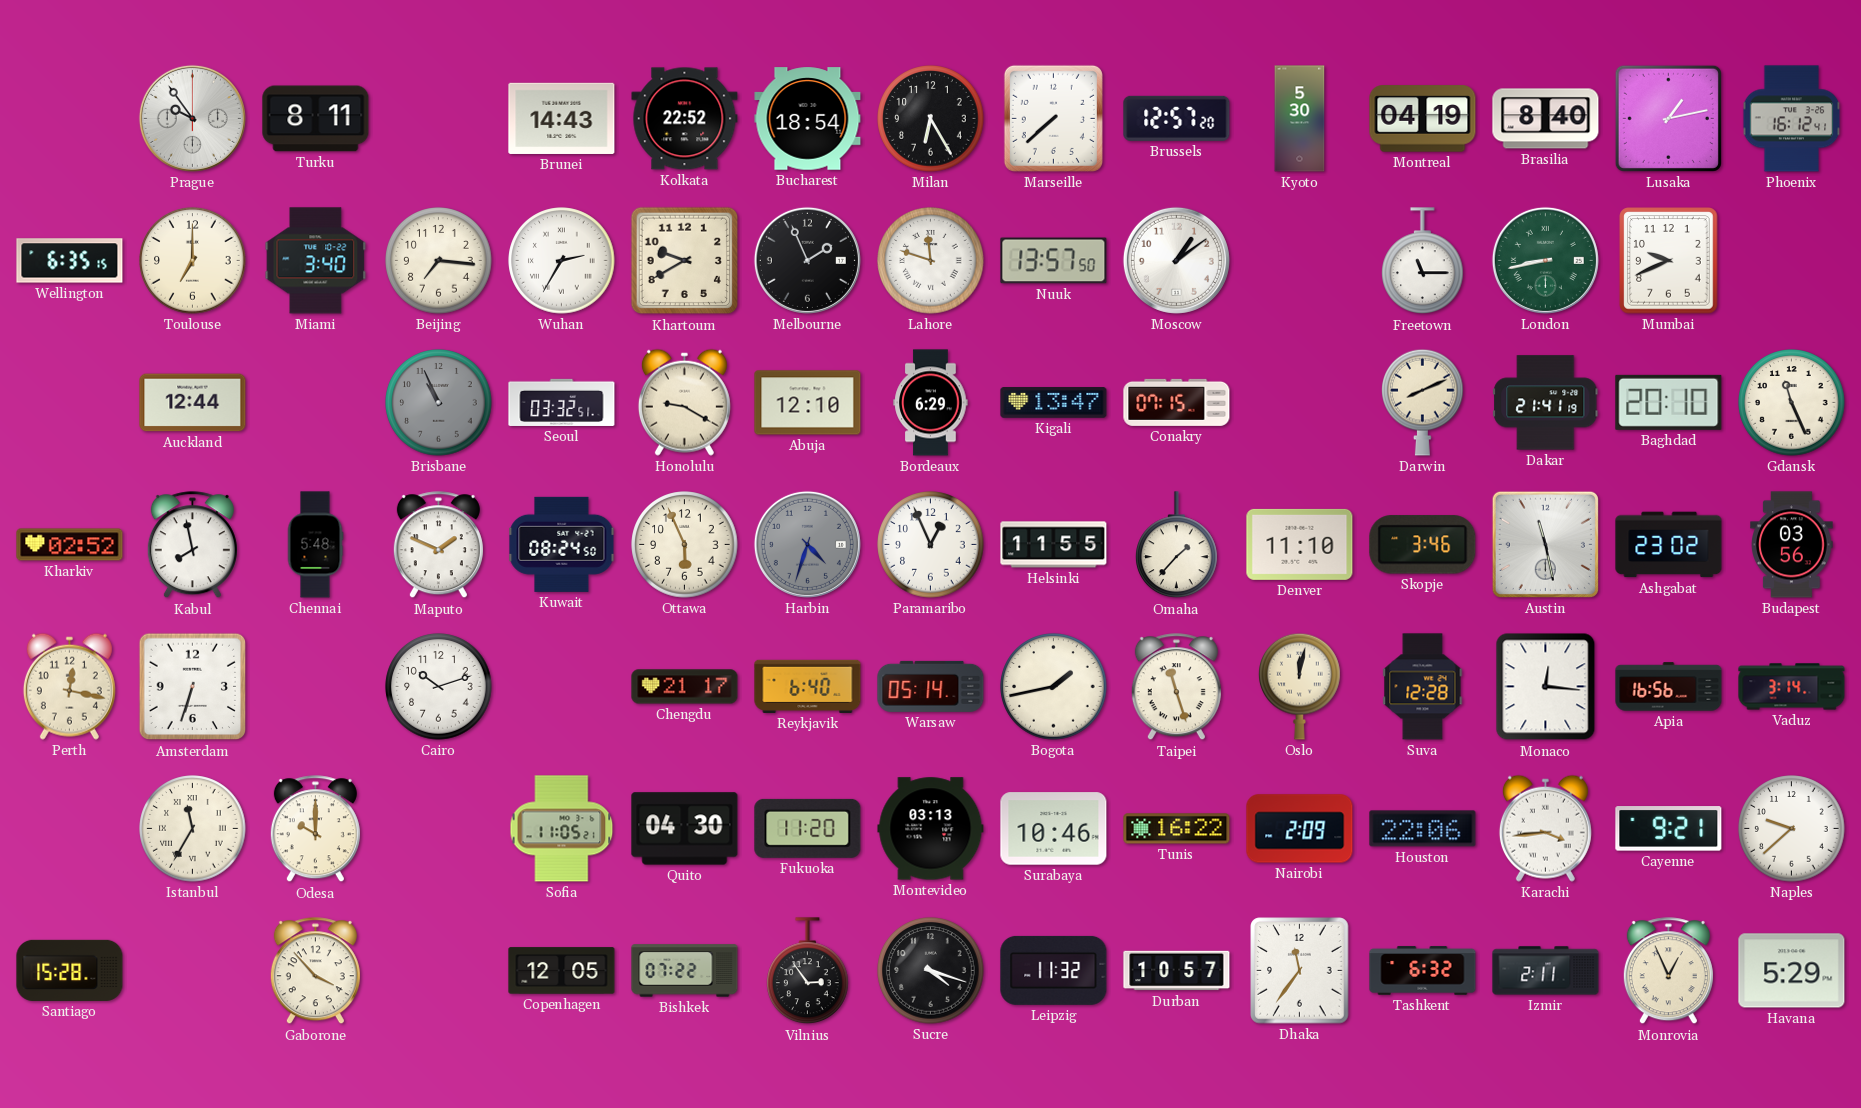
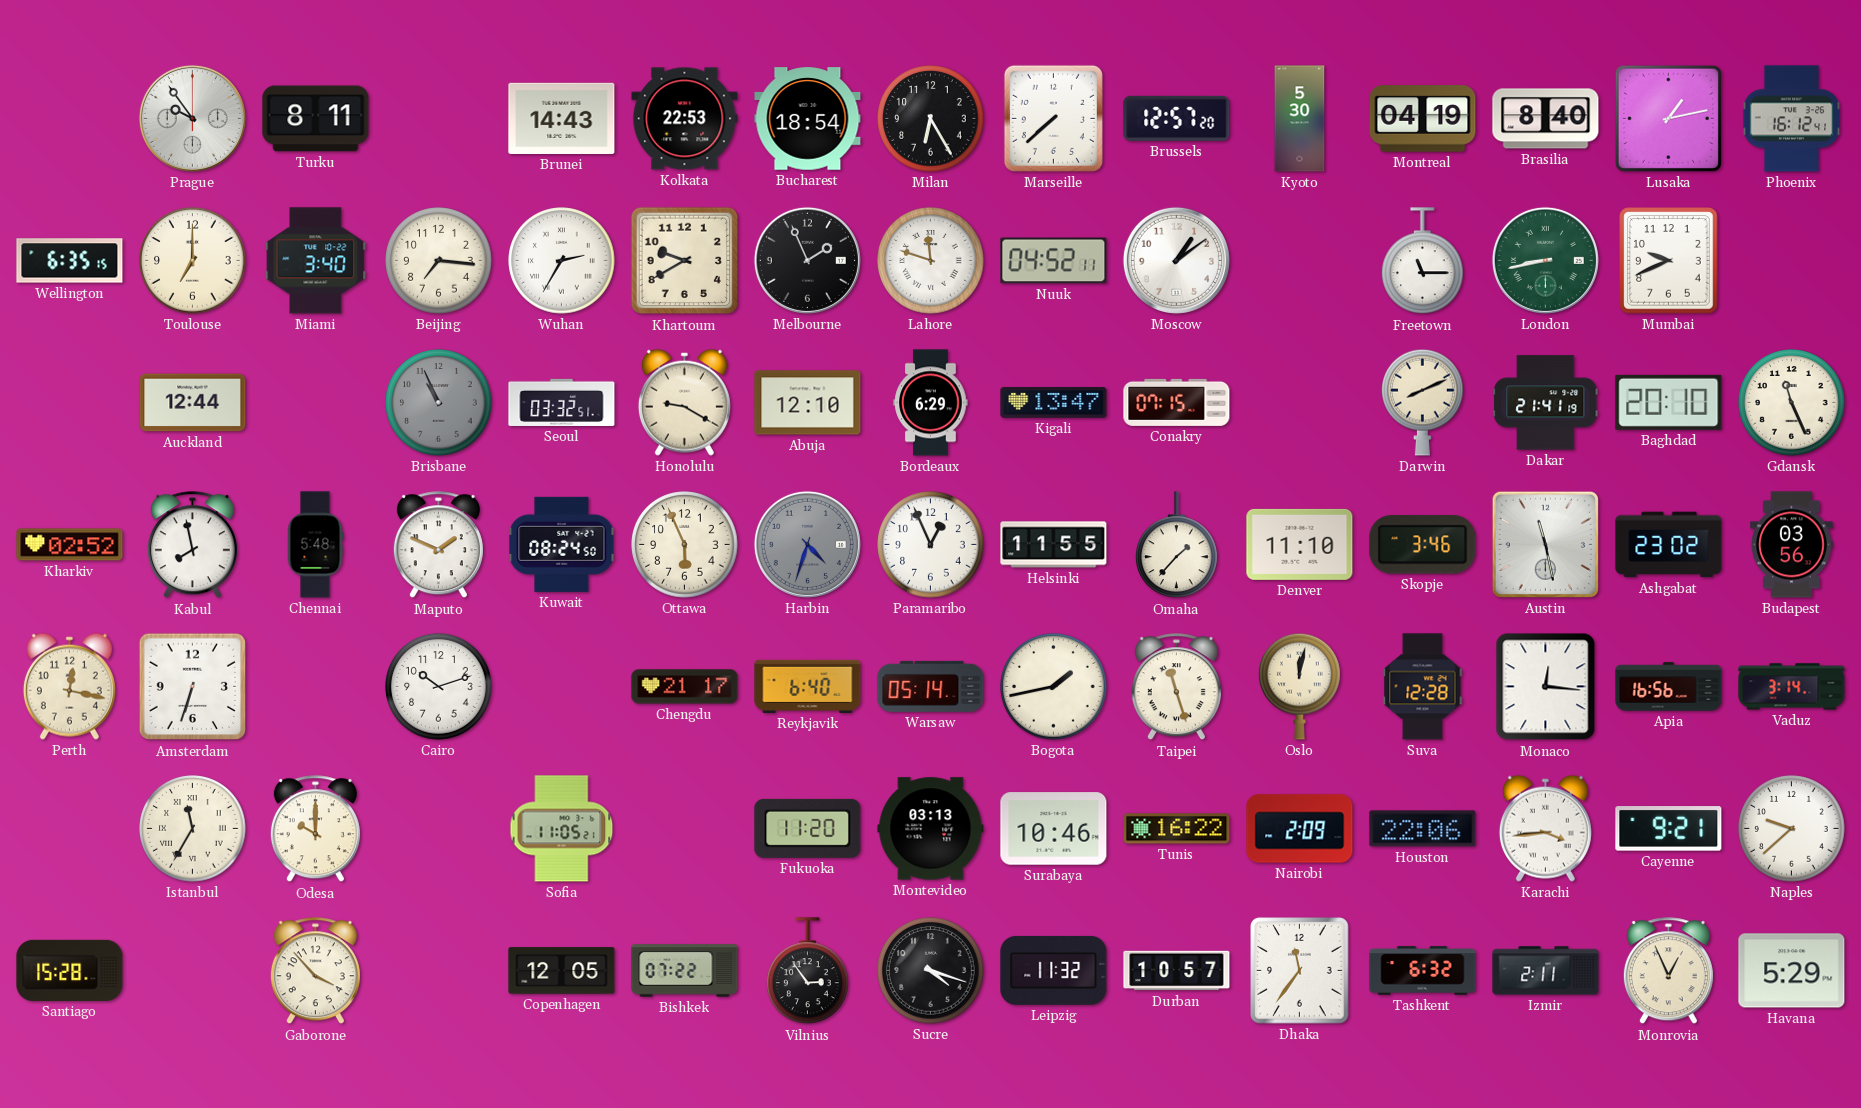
Kolkata: 22:52 -> 22:53 (685, 119)
Nuuk: 13:57 -> 04:52 (1054, 261)
Quito: 04:30 -> none (685, 829)
